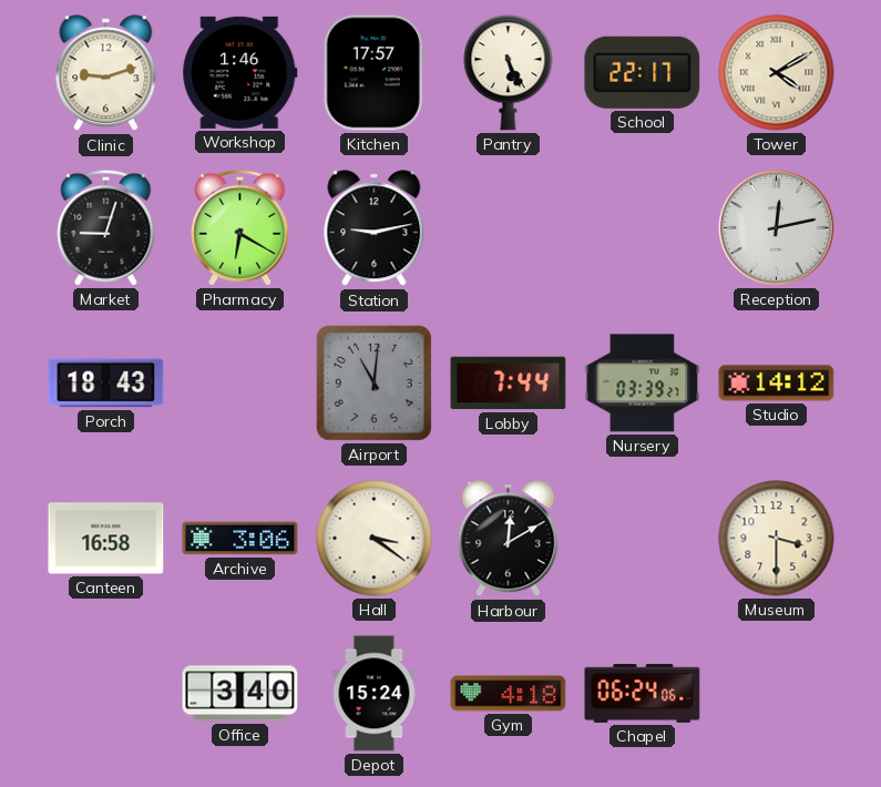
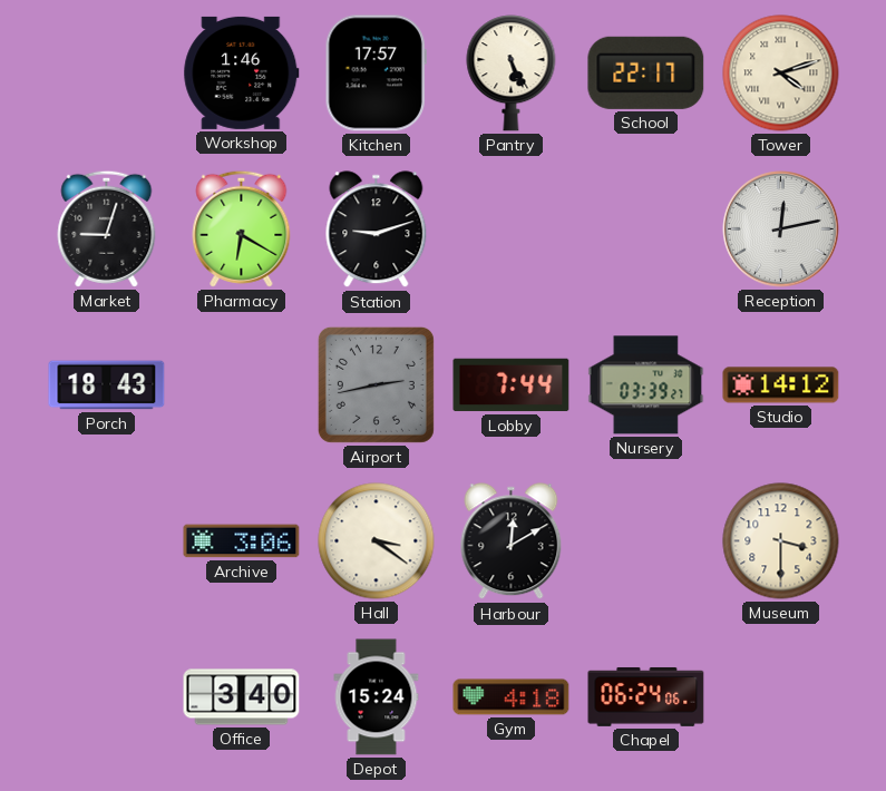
Clinic: 9:12 -> none (106, 73)
Tower: 4:10 -> 4:12 (781, 74)
Station: 9:13 -> 9:12 (377, 230)
Airport: 11:01 -> 2:43 (376, 384)
Canteen: 16:58 -> none (106, 539)
